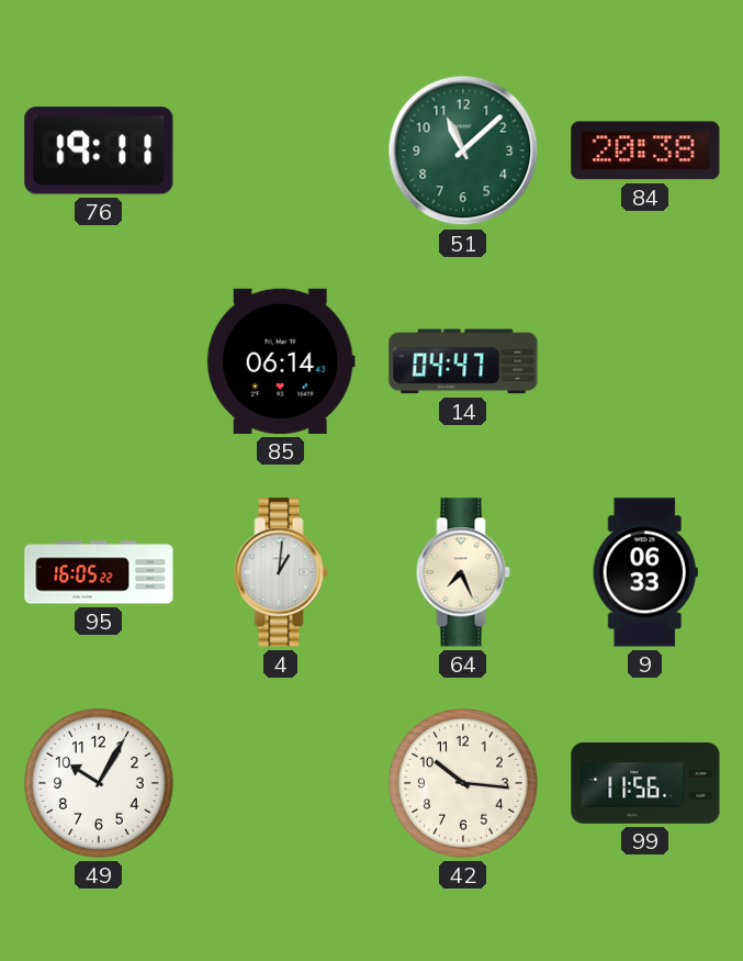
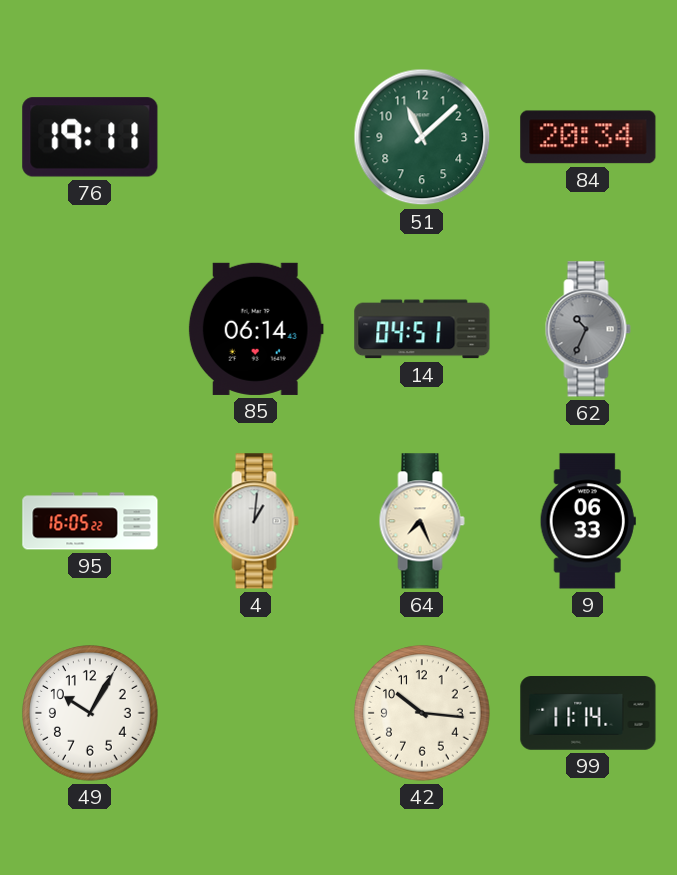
84: 20:38 -> 20:34 (588, 137)
14: 04:47 -> 04:51 (422, 329)
62: none -> 10:34 (588, 329)
99: 11:56 -> 11:14 (588, 714)
